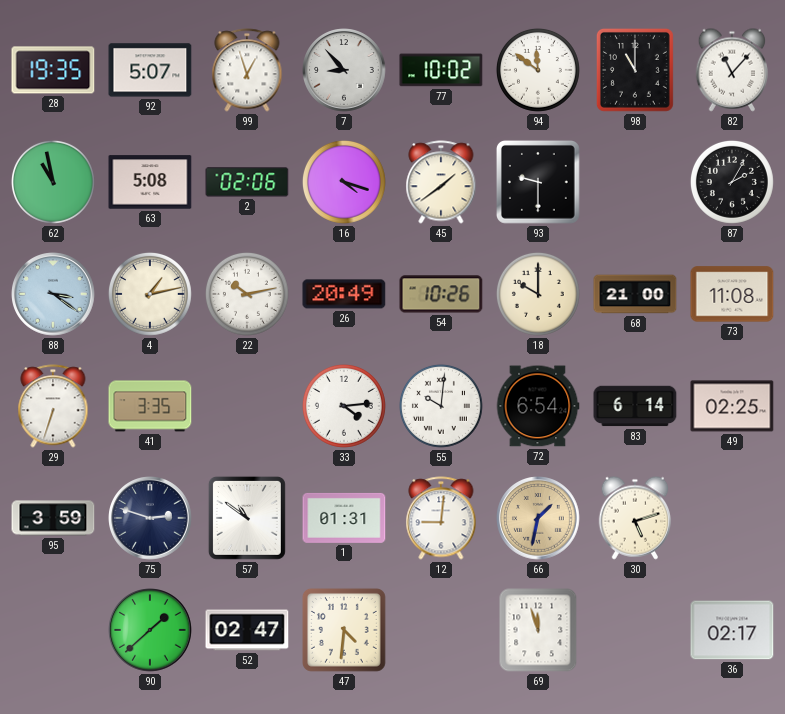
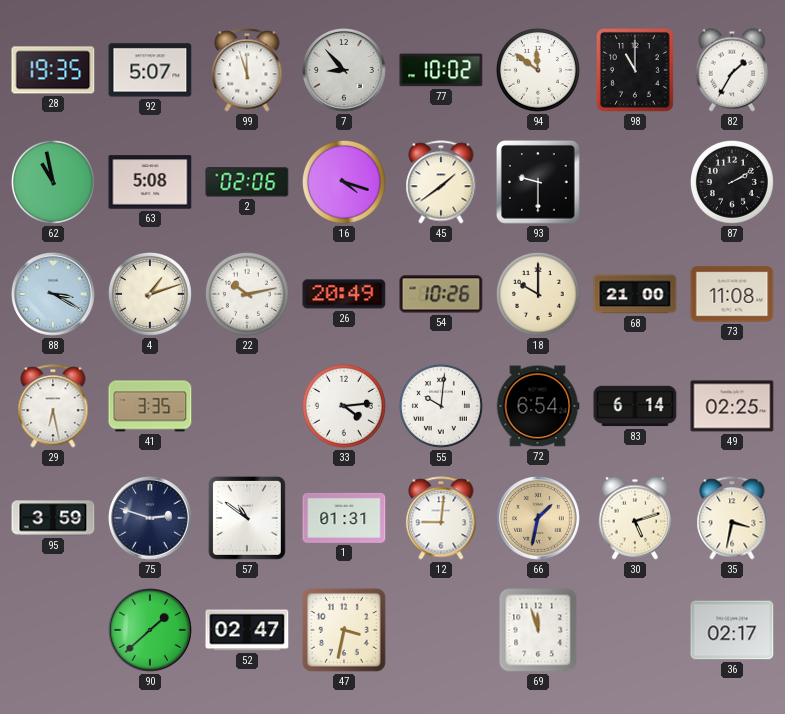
99: 12:57 -> 11:57 (247, 70)
82: 11:07 -> 1:35 (732, 70)
87: 2:05 -> 2:10 (732, 182)
88: 3:21 -> 3:20 (53, 294)
4: 1:13 -> 1:12 (150, 294)
29: 6:33 -> 6:28 (53, 406)
35: none -> 3:32 (732, 518)
47: 4:31 -> 3:32 (344, 630)
